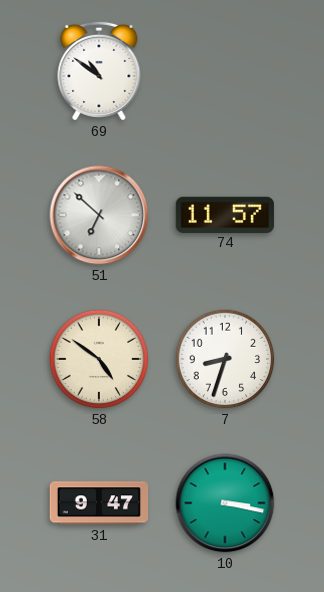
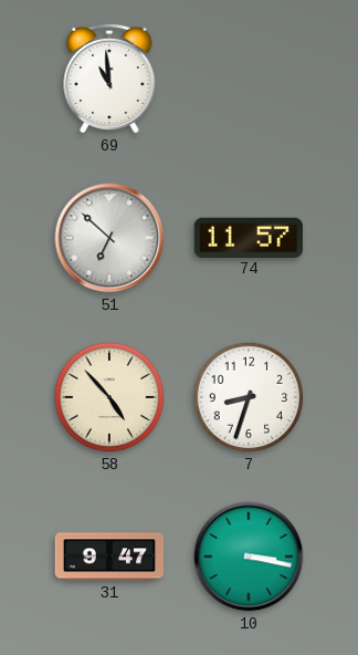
69: 10:51 -> 10:59 (109, 79)
58: 4:51 -> 4:53 (109, 397)
